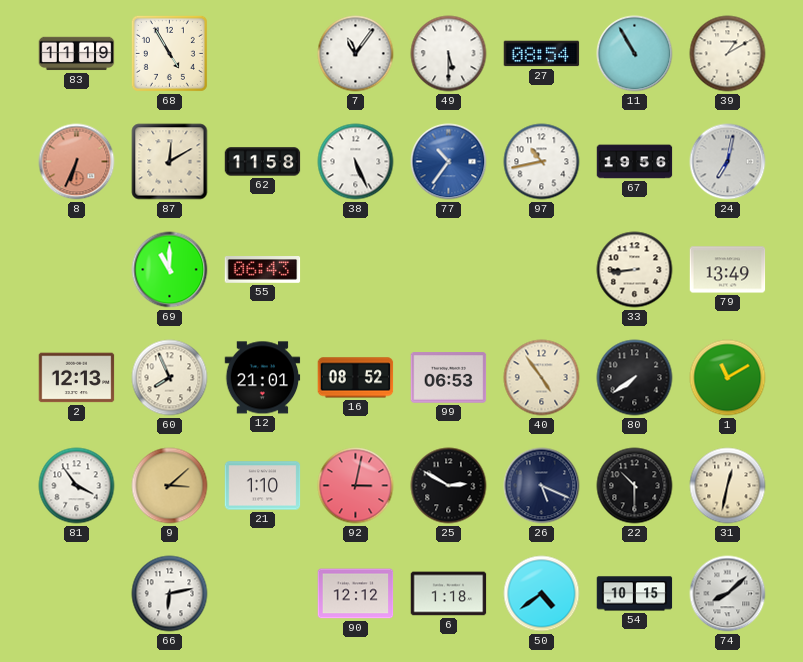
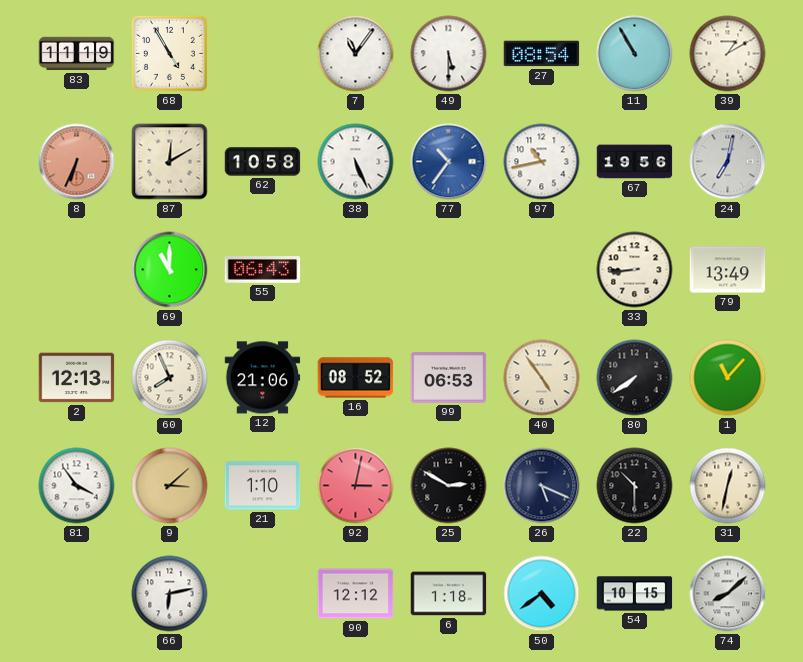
62: 11:58 -> 10:58 (263, 162)
12: 21:01 -> 21:06 (263, 378)
1: 11:10 -> 11:07 (728, 378)
